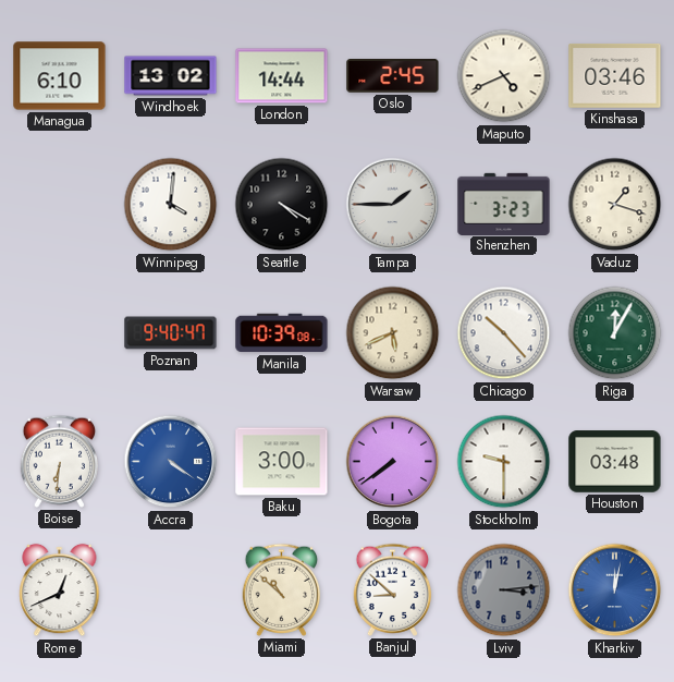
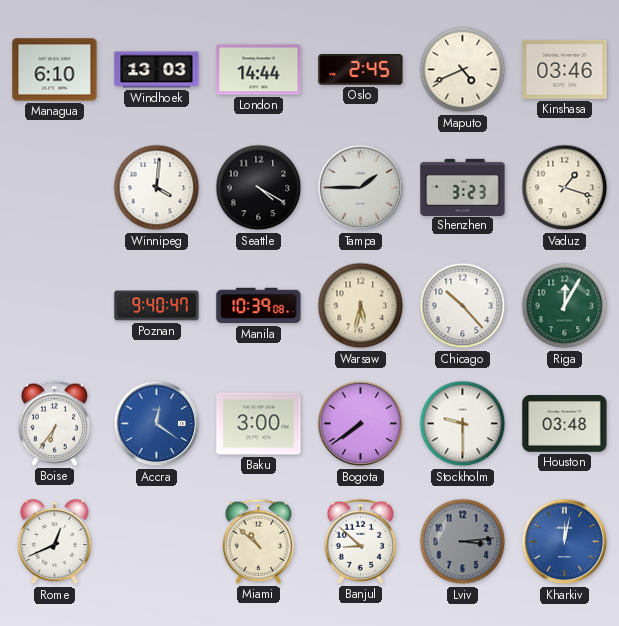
Windhoek: 13:02 -> 13:03 (157, 70)
Warsaw: 5:41 -> 5:32 (361, 306)
Boise: 6:31 -> 6:36 (55, 423)
Accra: 4:21 -> 12:21 (157, 424)
